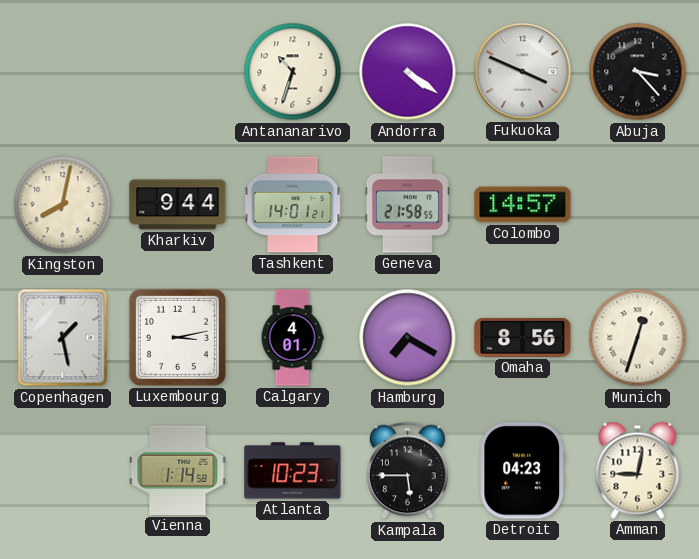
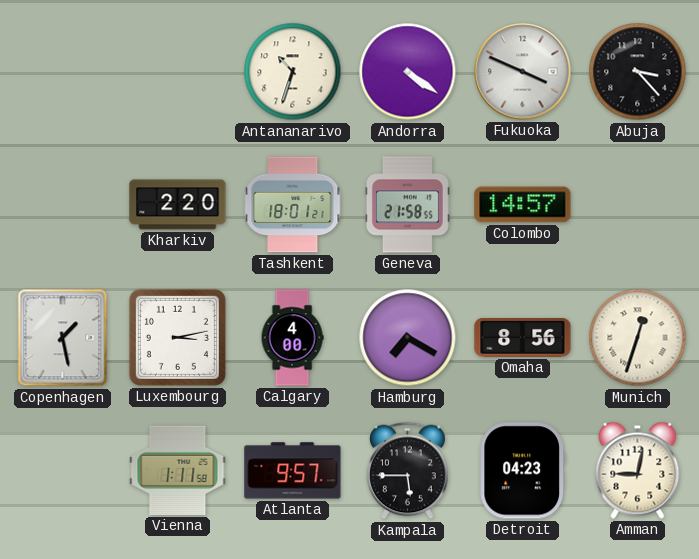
Kingston: 8:02 -> none (63, 205)
Kharkiv: 9:44 -> 2:20 (178, 205)
Tashkent: 14:01 -> 18:01 (293, 205)
Calgary: 4:01 -> 4:00 (292, 338)
Vienna: 1:14 -> 1:11 (178, 470)
Atlanta: 10:23 -> 9:57 (293, 471)
